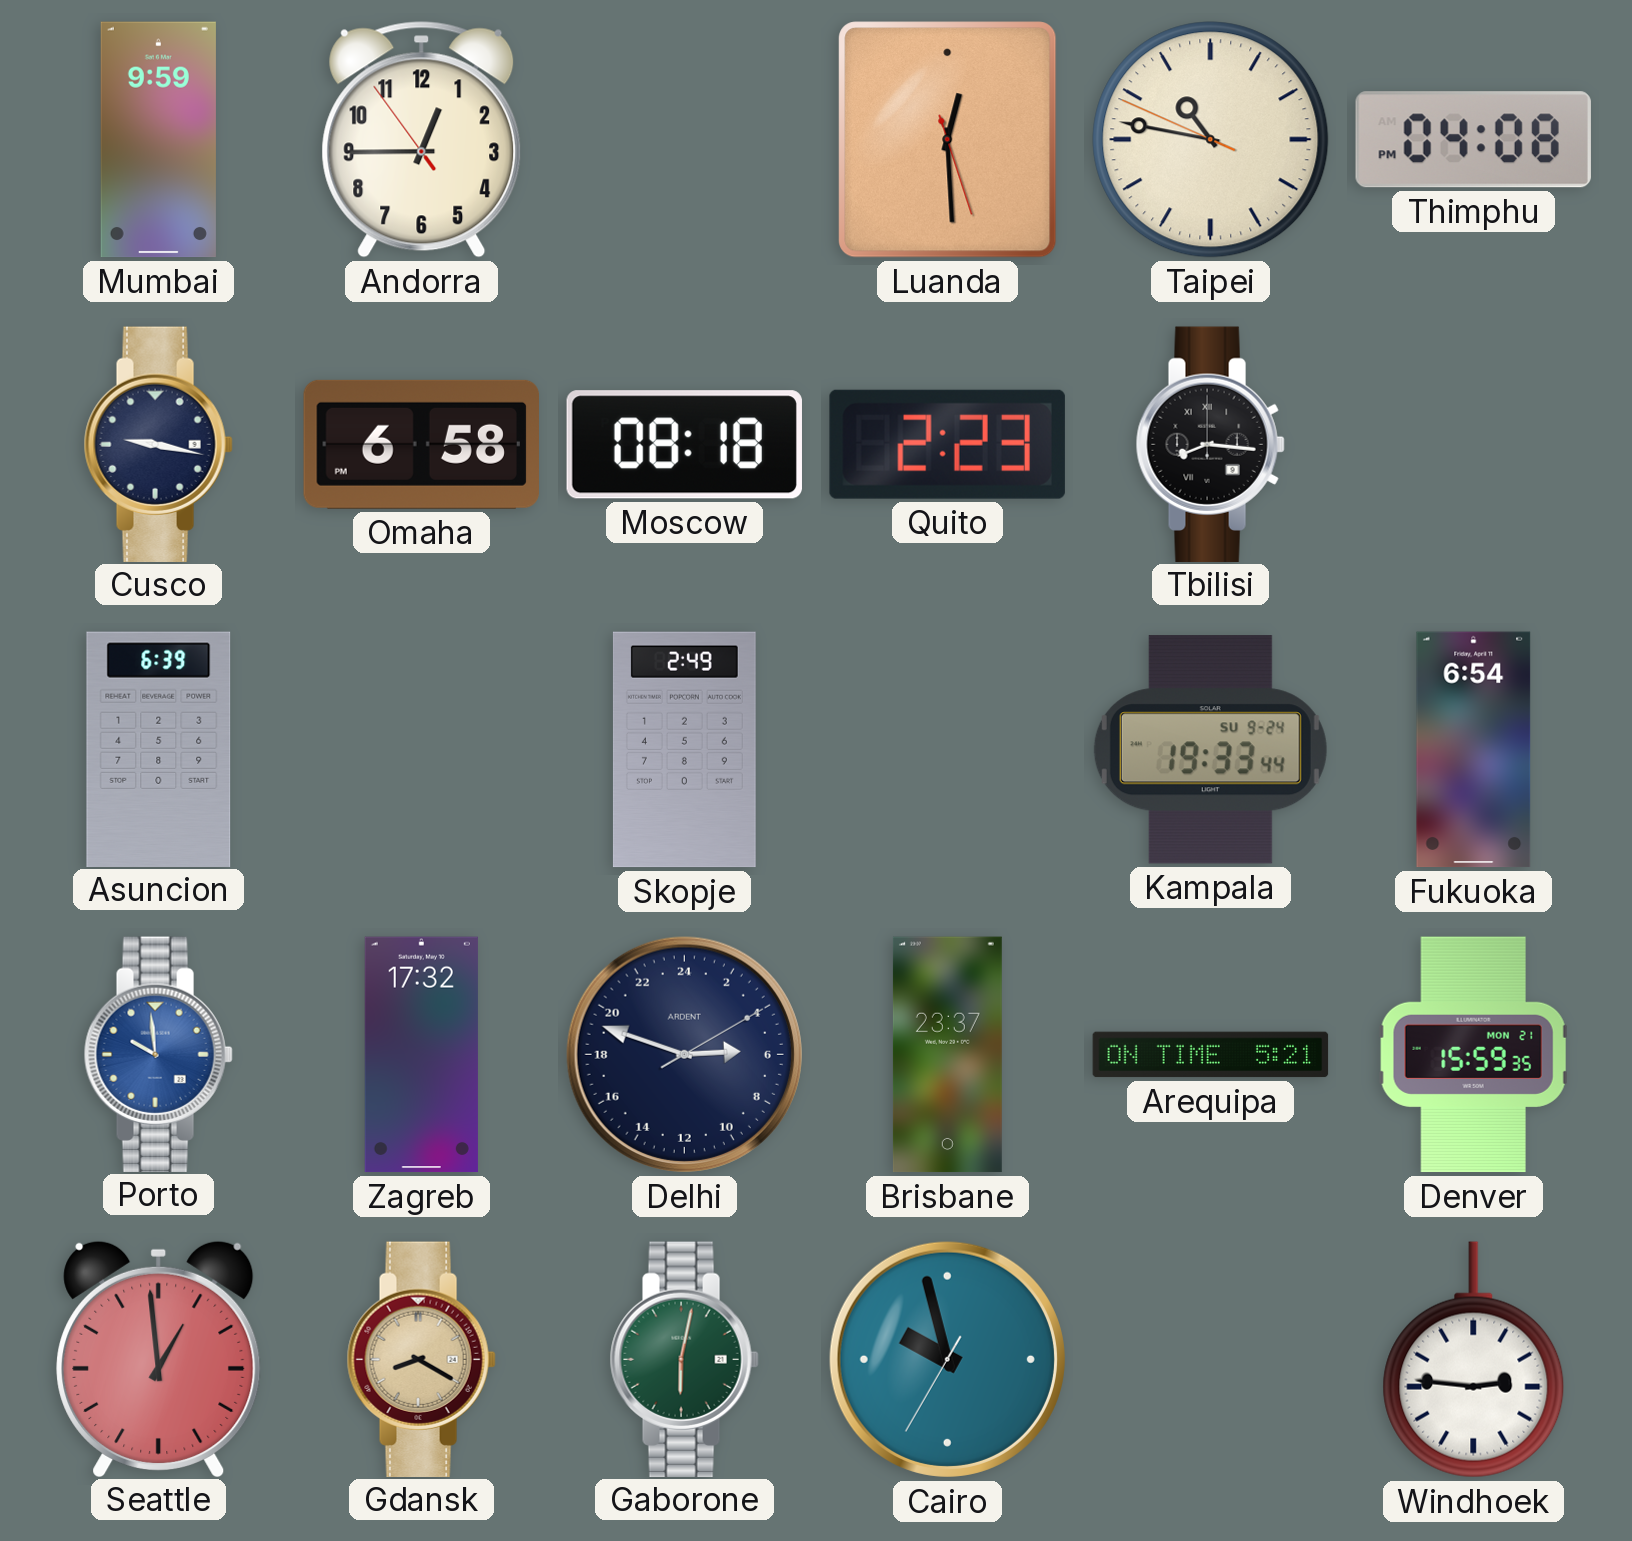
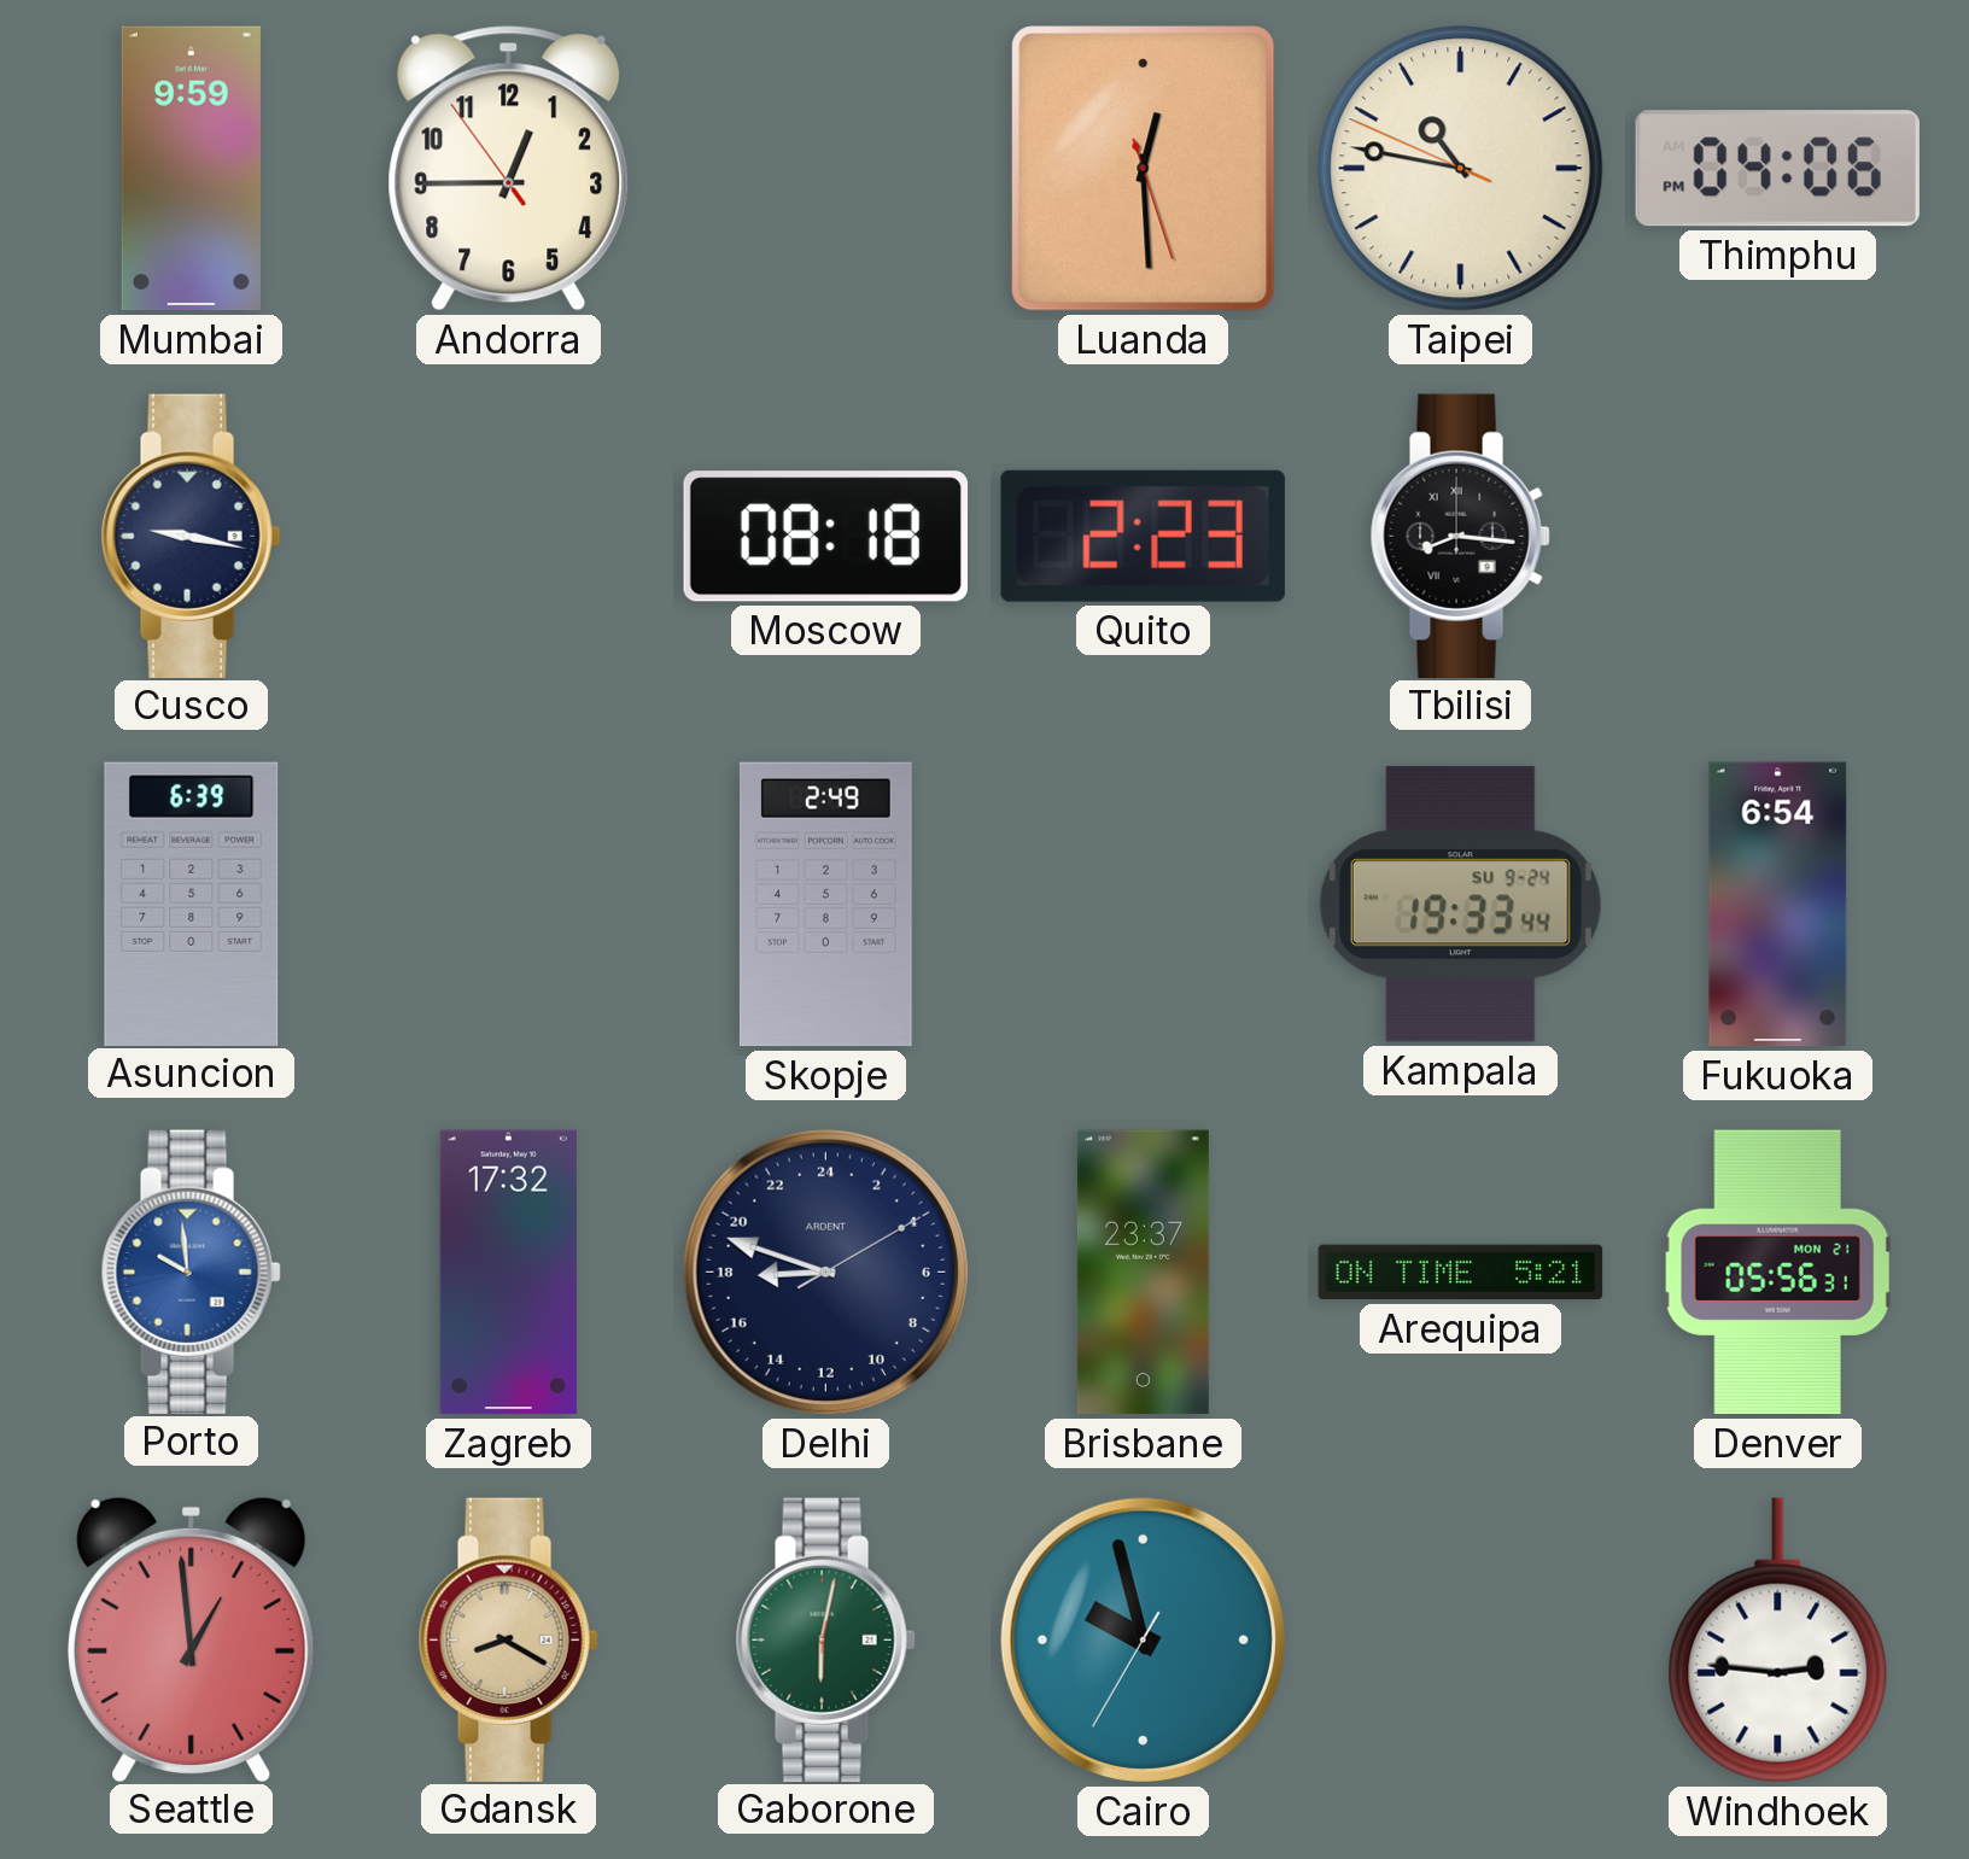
Thimphu: 04:08 -> 04:06 (1777, 169)
Omaha: 6:58 -> none (421, 444)
Delhi: 5:48 -> 17:48 (825, 1272)
Denver: 15:59 -> 05:56 (1778, 1273)
